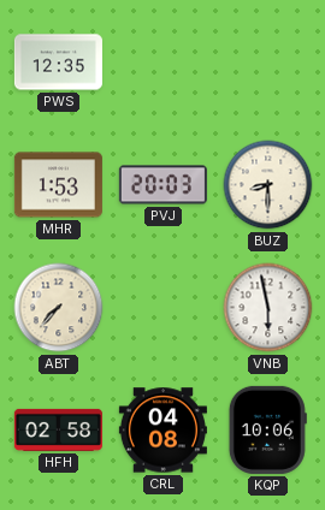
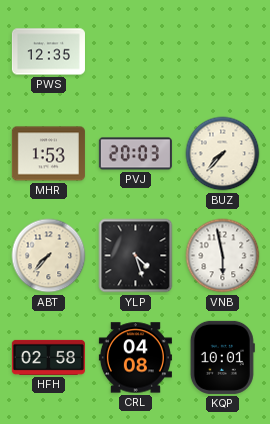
BUZ: 8:30 -> 7:37 (223, 154)
YLP: none -> 4:27 (136, 256)
KQP: 10:06 -> 10:01 (222, 357)
